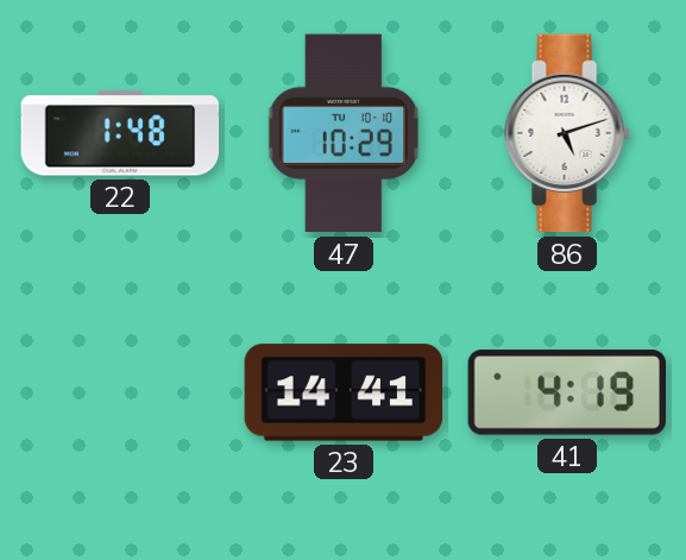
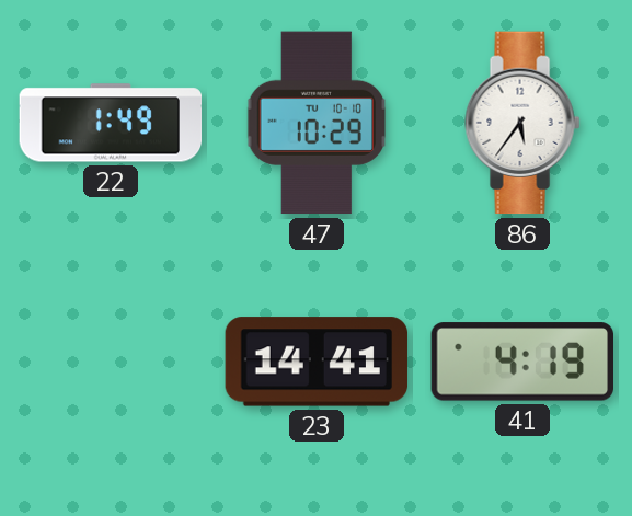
22: 1:48 -> 1:49 (111, 123)
86: 5:12 -> 5:36 (522, 123)
